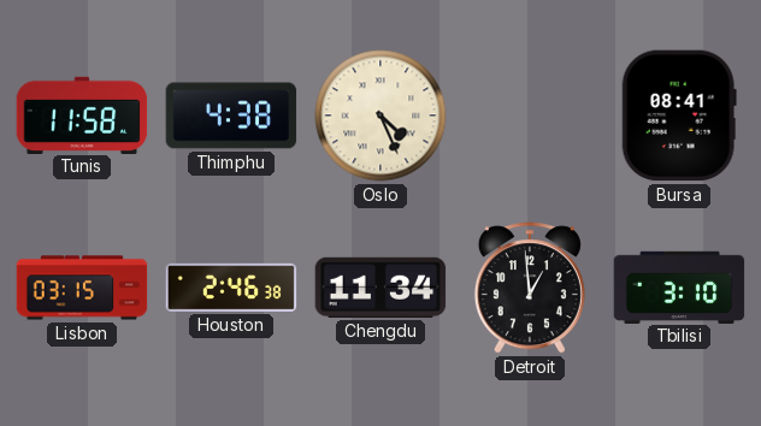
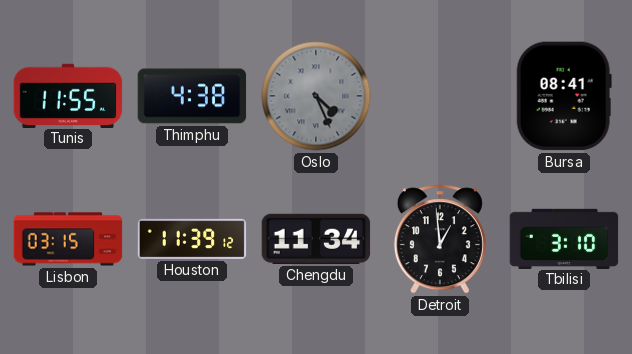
Tunis: 11:58 -> 11:55 (68, 95)
Oslo dial: cream -> grey (316, 96)
Houston: 2:46 -> 11:39 (192, 239)
